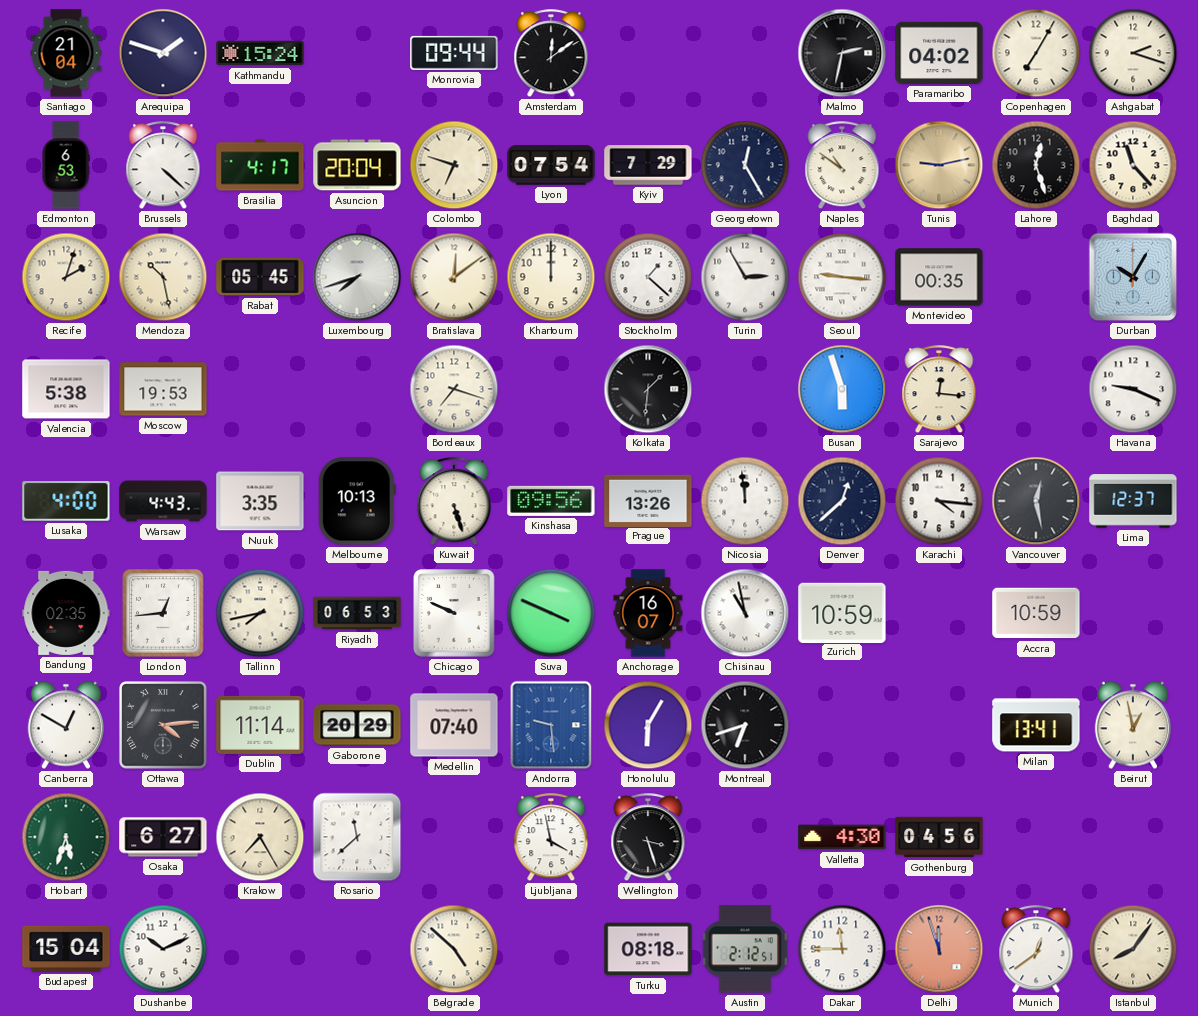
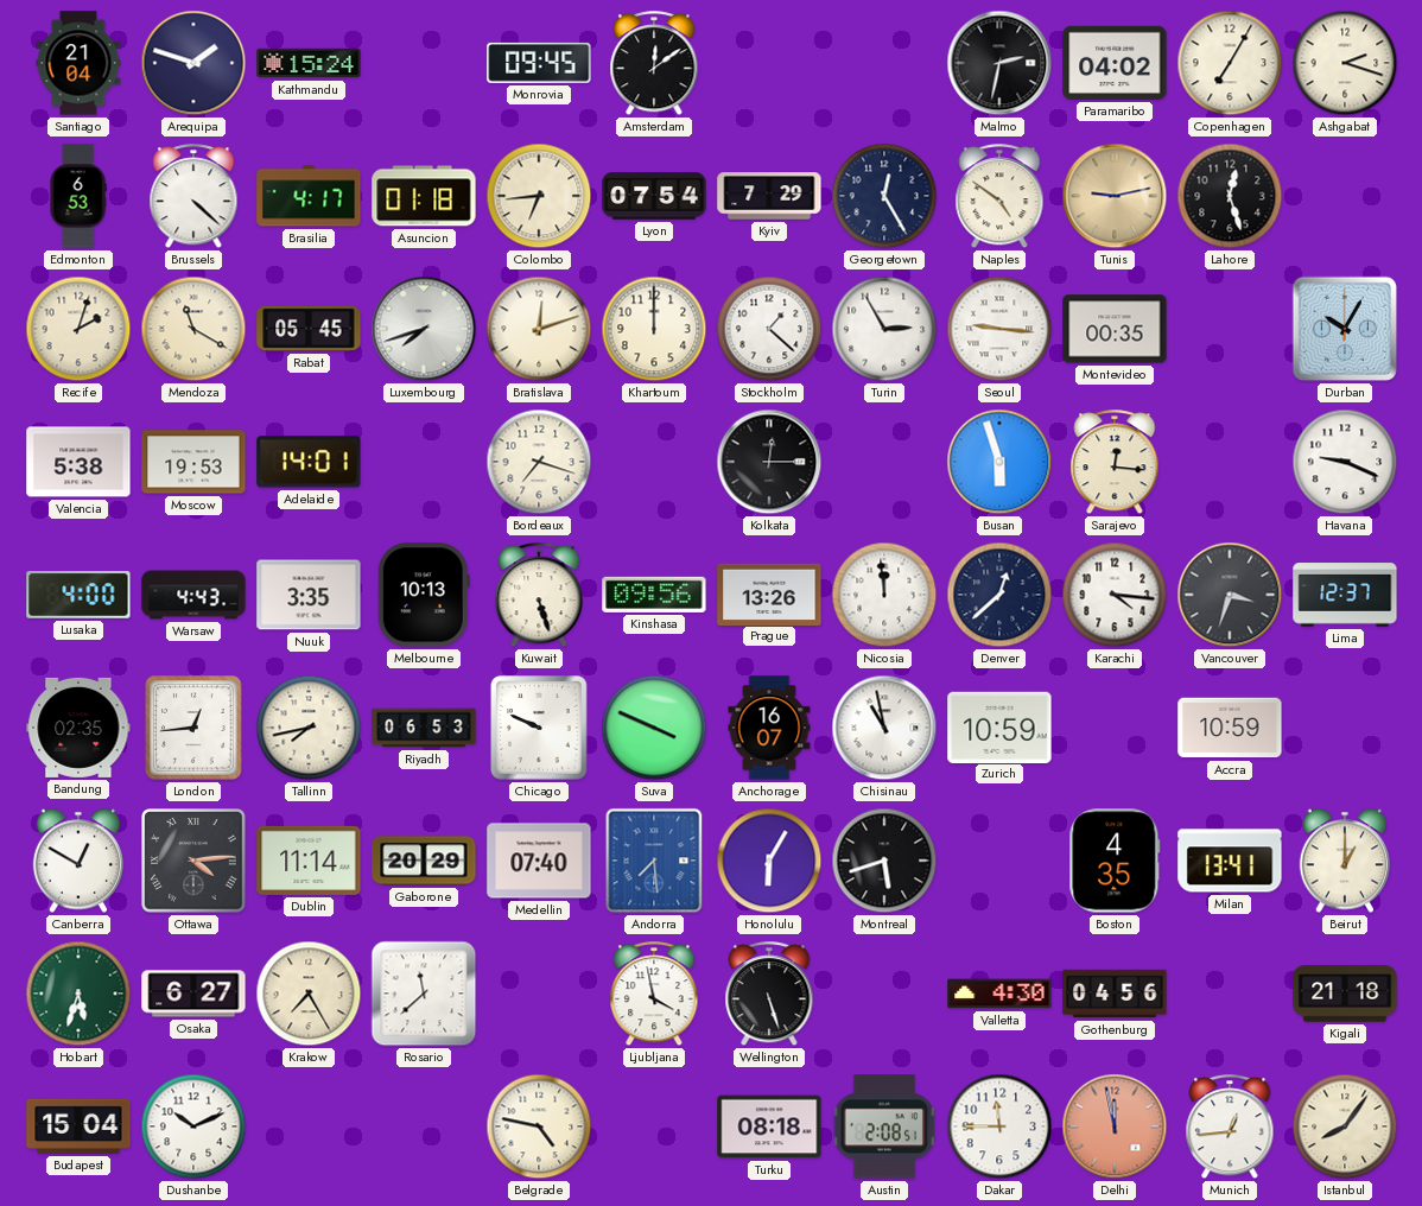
Monrovia: 09:44 -> 09:45 (539, 63)
Asuncion: 20:04 -> 01:18 (424, 196)
Colombo: 6:48 -> 6:44 (539, 196)
Naples: 10:51 -> 4:51 (999, 197)
Baghdad: 11:23 -> none (1133, 165)
Mendoza: 10:28 -> 11:20 (193, 329)
Bratislava: 12:09 -> 12:12 (539, 329)
Adelaide: none -> 14:01 (309, 462)
Kolkata: 1:31 -> 12:15 (769, 462)
Vancouver: 12:28 -> 3:33 (1230, 595)
Andorra: 9:29 -> 7:29 (654, 861)
Montreal: 6:42 -> 5:42 (884, 861)
Boston: none -> 4:35 (1115, 861)
Beirut: 12:58 -> 1:00 (1345, 861)
Wellington: 3:27 -> 5:27 (769, 995)
Kigali: none -> 21:18 (1345, 994)
Belgrade: 4:52 -> 4:47 (539, 1126)
Austin: 2:12 -> 2:08 (884, 1126)
Delhi: 11:57 -> 11:58 (1115, 1126)
Munich: 12:39 -> 12:44 (1230, 1128)
